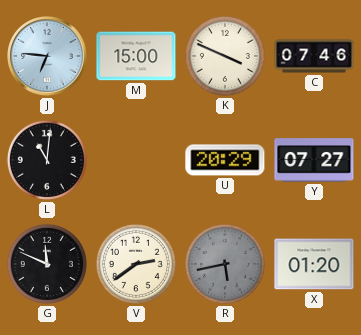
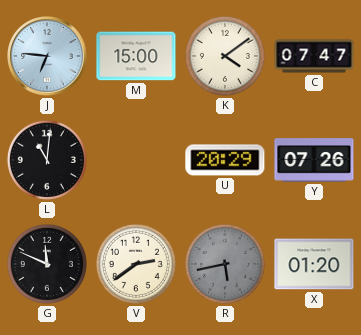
K: 3:49 -> 4:09 (225, 56)
C: 07:46 -> 07:47 (314, 56)
Y: 07:27 -> 07:26 (314, 160)
